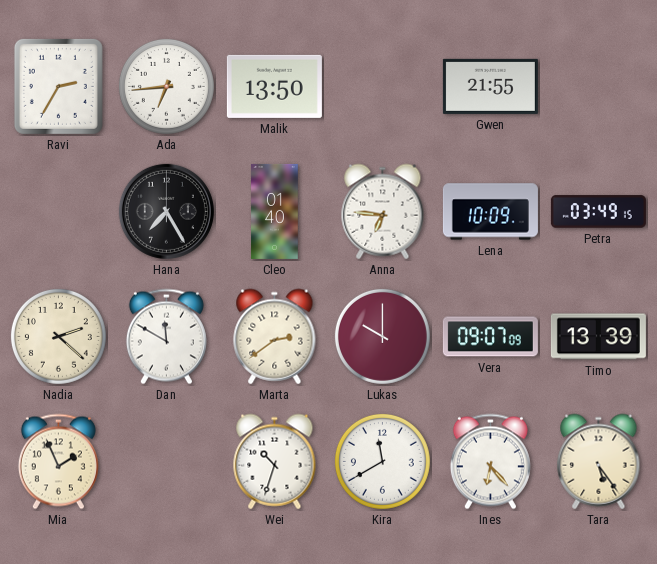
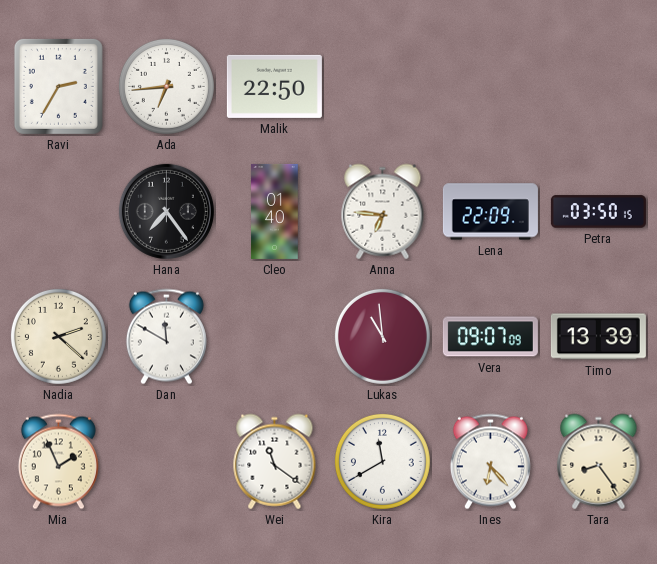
Malik: 13:50 -> 22:50 (274, 86)
Gwen: 21:55 -> none (490, 86)
Hana: 7:25 -> 7:24 (166, 211)
Lena: 10:09 -> 22:09 (490, 212)
Petra: 03:49 -> 03:50 (598, 212)
Marta: 2:39 -> none (275, 337)
Lukas: 10:00 -> 10:59 (382, 336)
Wei: 10:33 -> 11:21 (275, 462)
Tara: 5:24 -> 8:24 (599, 462)
